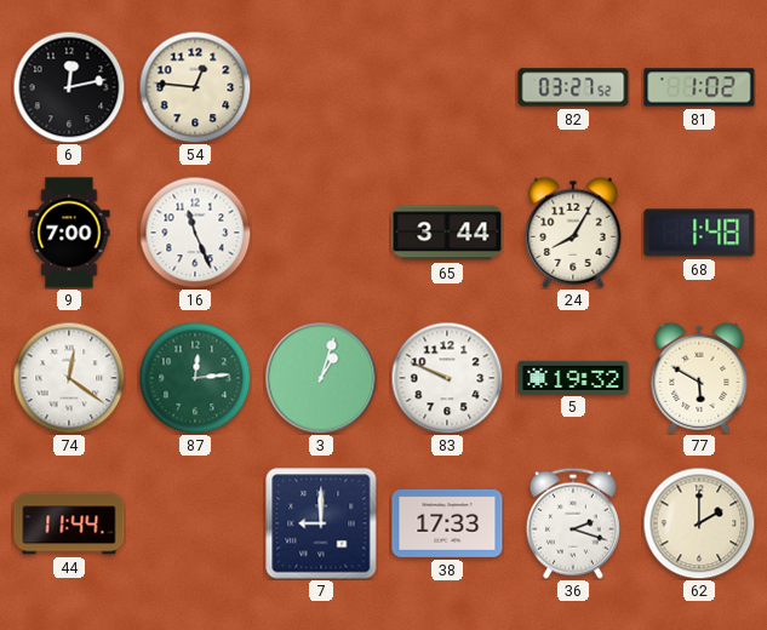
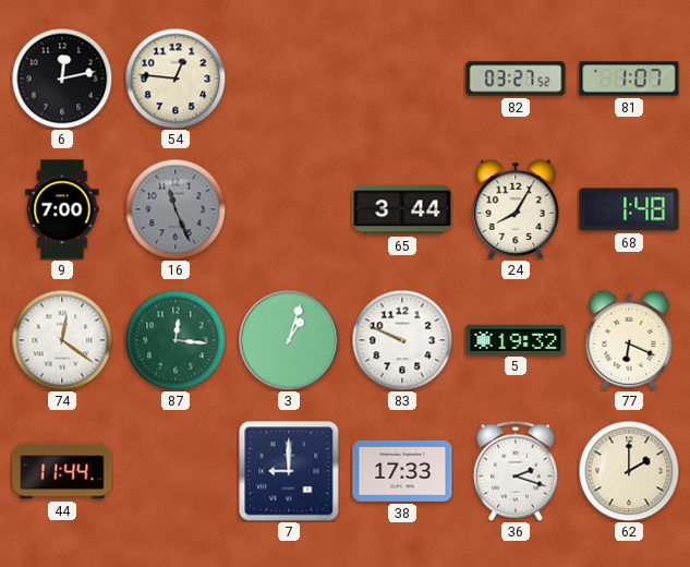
81: 1:02 -> 1:07 (629, 79)
16 dial: white -> grey (175, 209)
87: 12:14 -> 12:16 (175, 340)
77: 5:50 -> 6:19 (629, 340)
